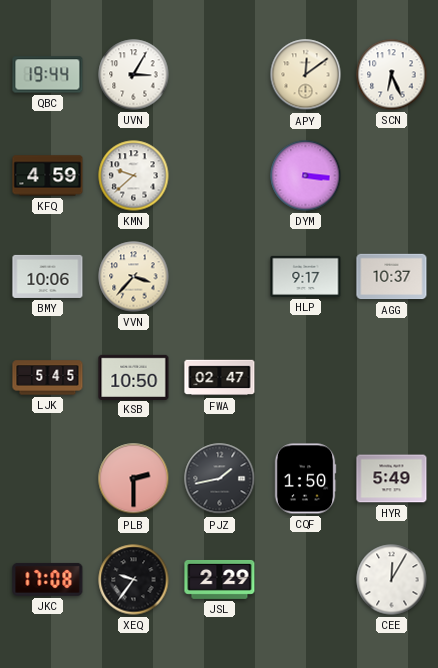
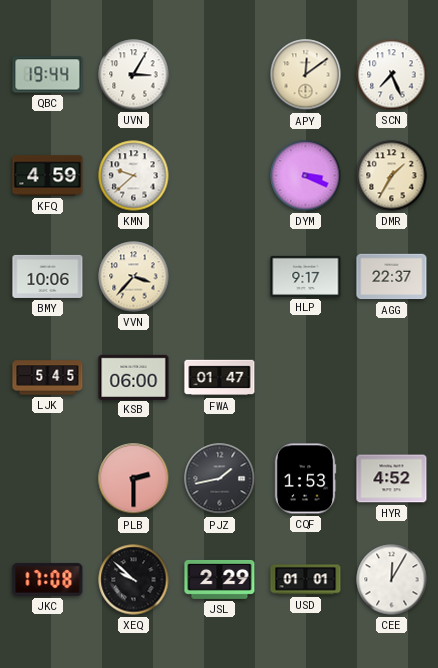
SCN: 6:26 -> 7:26 (392, 75)
DYM: 3:16 -> 3:19 (306, 176)
DMR: none -> 1:35 (392, 176)
AGG: 10:37 -> 22:37 (392, 277)
KSB: 10:50 -> 06:00 (134, 377)
FWA: 02:47 -> 01:47 (220, 378)
CQF: 1:50 -> 1:53 (305, 479)
HYR: 5:49 -> 4:52 (392, 479)
XEQ: 9:36 -> 9:52 (134, 580)
USD: none -> 01:01 (306, 580)
